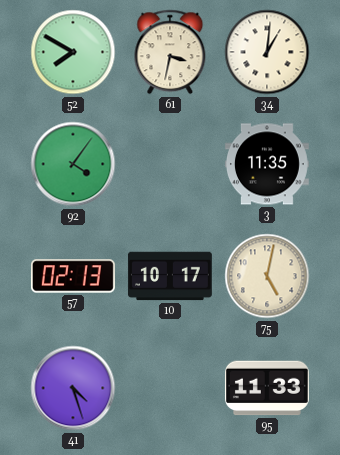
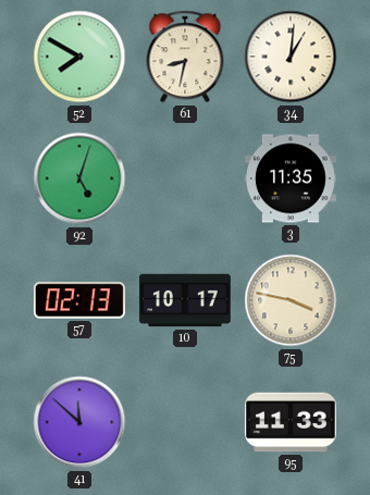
61: 3:32 -> 8:32 (185, 57)
92: 4:06 -> 5:03 (79, 178)
75: 5:02 -> 3:47 (291, 300)
41: 4:27 -> 11:52 (79, 422)
